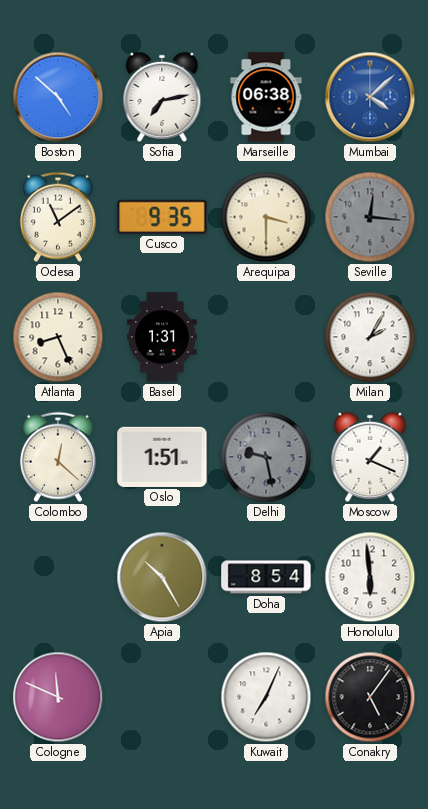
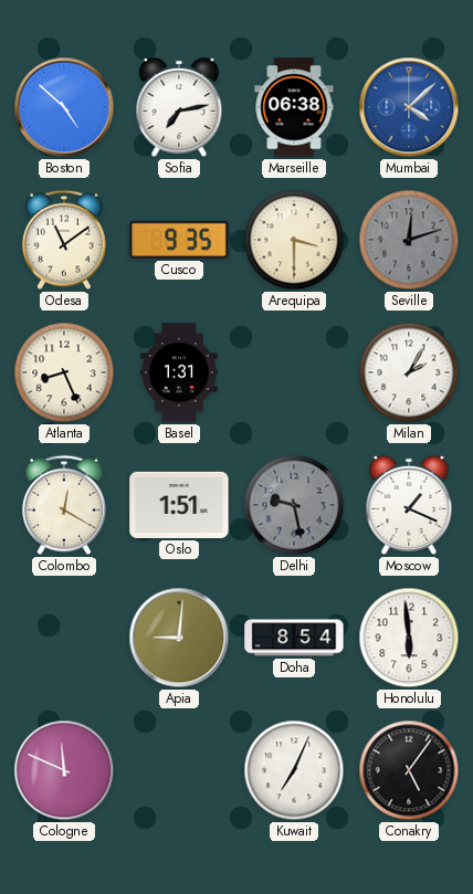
Seville: 12:16 -> 12:12 (409, 240)
Colombo: 12:22 -> 12:20 (64, 505)
Apia: 10:25 -> 9:01 (179, 638)
